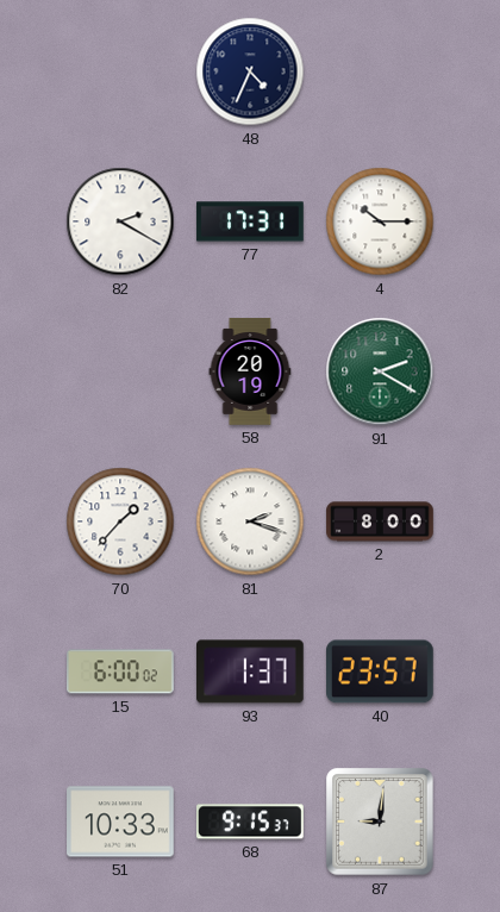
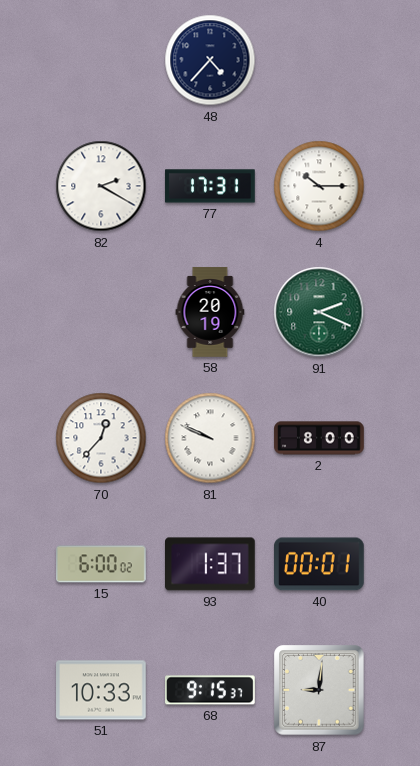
48: 4:34 -> 4:37 (210, 60)
91: 2:20 -> 2:19 (319, 312)
70: 1:37 -> 12:37 (101, 438)
81: 2:18 -> 9:49 (210, 438)
40: 23:57 -> 00:01 (320, 564)
